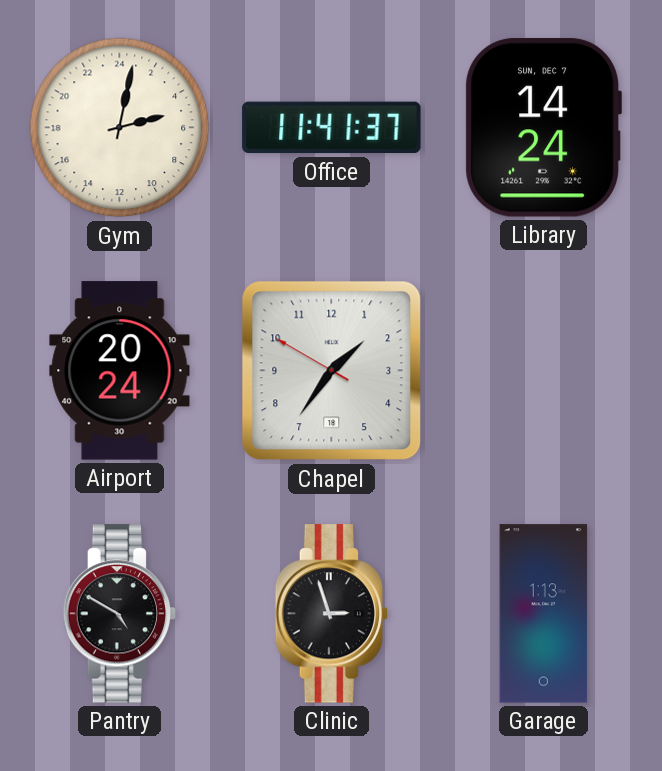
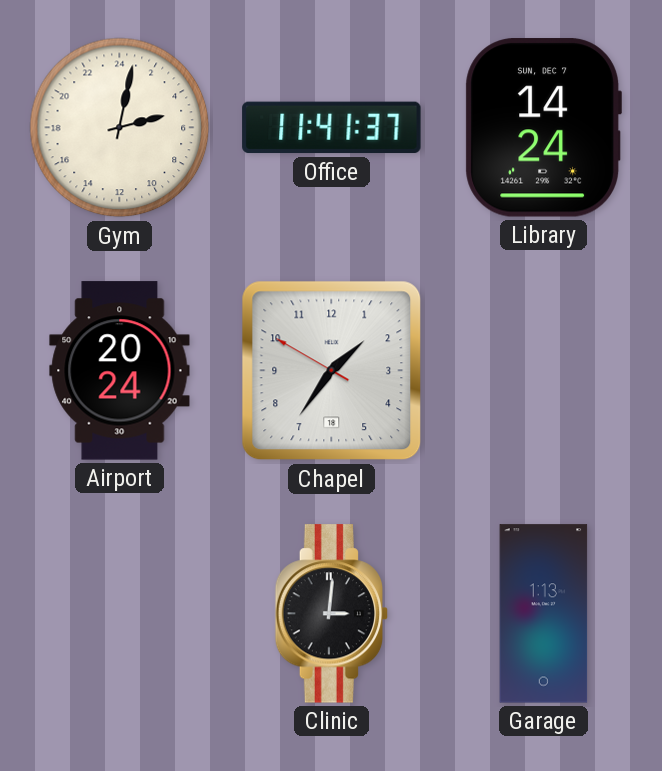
Pantry: 4:50 -> none (120, 614)
Clinic: 2:57 -> 3:01 (332, 614)
